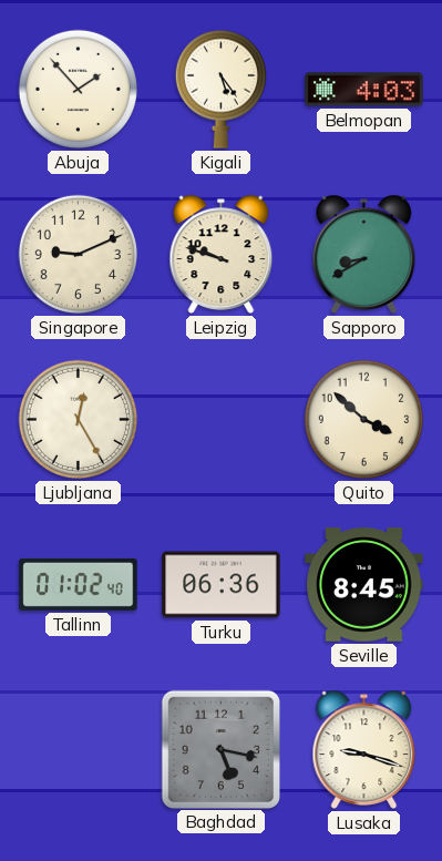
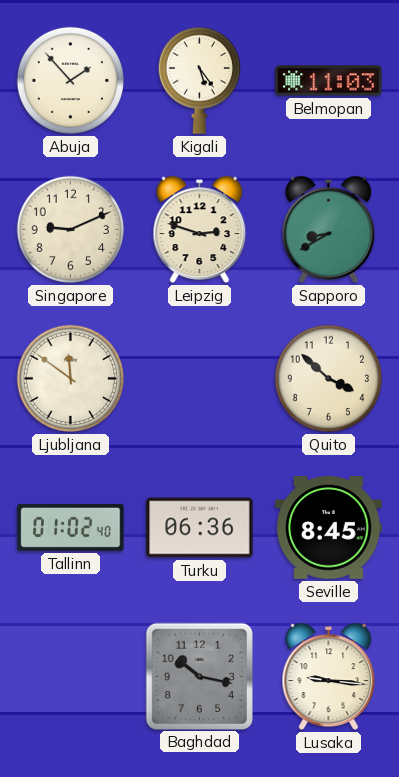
Belmopan: 4:03 -> 11:03 (329, 81)
Leipzig: 9:48 -> 2:48 (200, 229)
Ljubljana: 12:25 -> 11:51 (70, 378)
Baghdad: 5:17 -> 10:17 (199, 676)
Lusaka: 9:18 -> 9:16 (329, 676)
